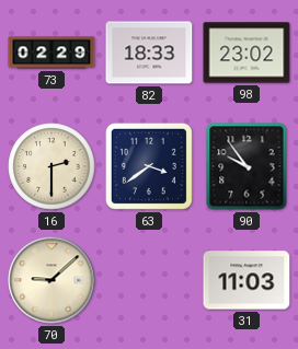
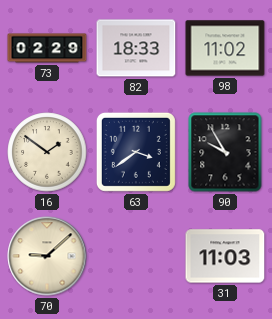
98: 23:02 -> 11:02 (225, 48)
16: 2:30 -> 1:51 (47, 152)
90: 9:54 -> 9:55 (225, 152)
